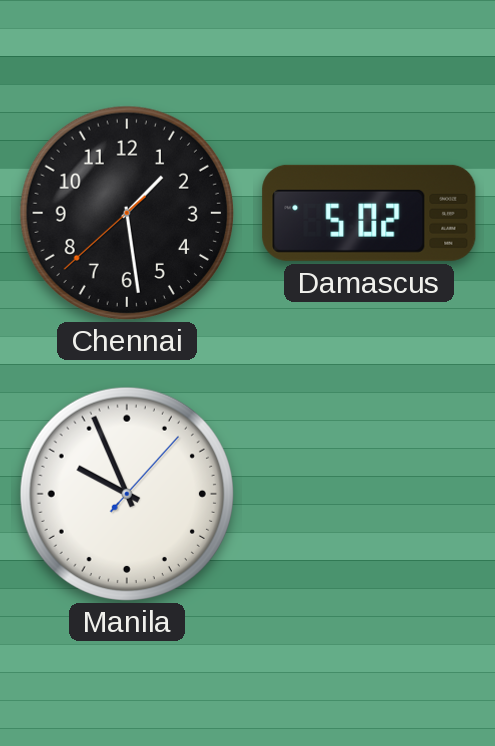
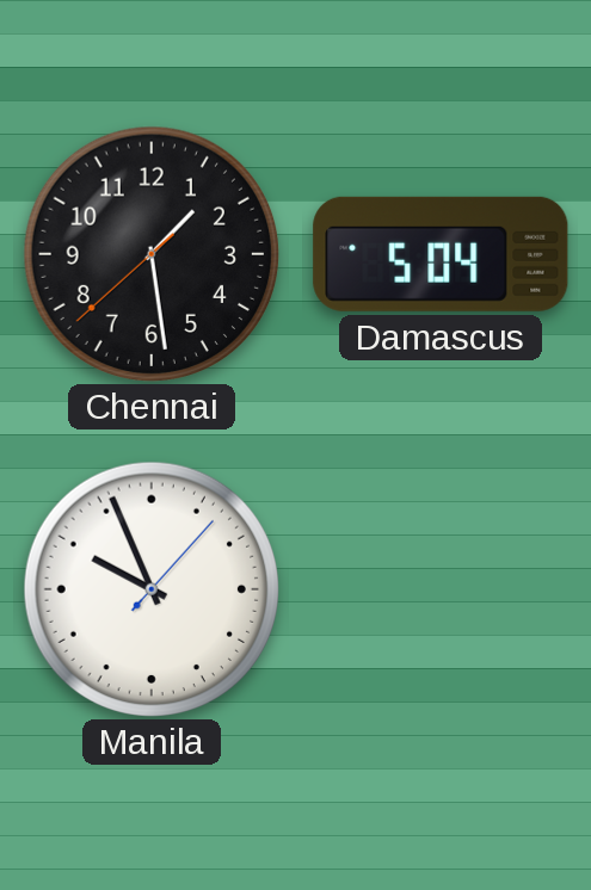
Damascus: 5:02 -> 5:04 (441, 254)
